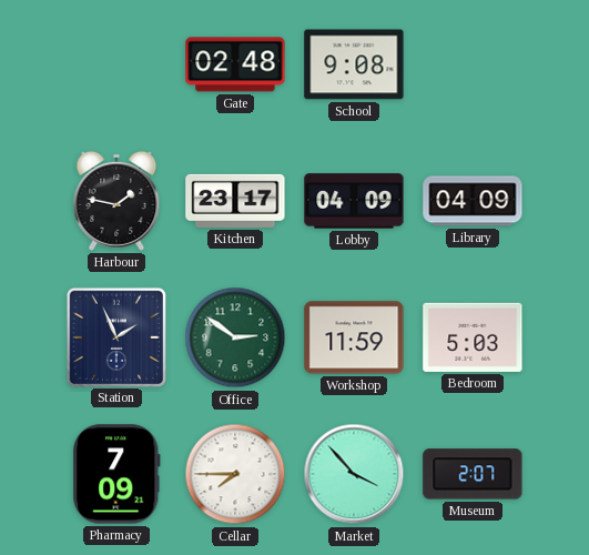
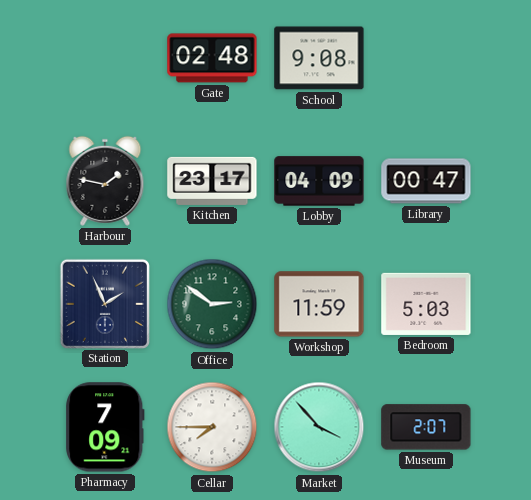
Library: 04:09 -> 00:47 (426, 181)
